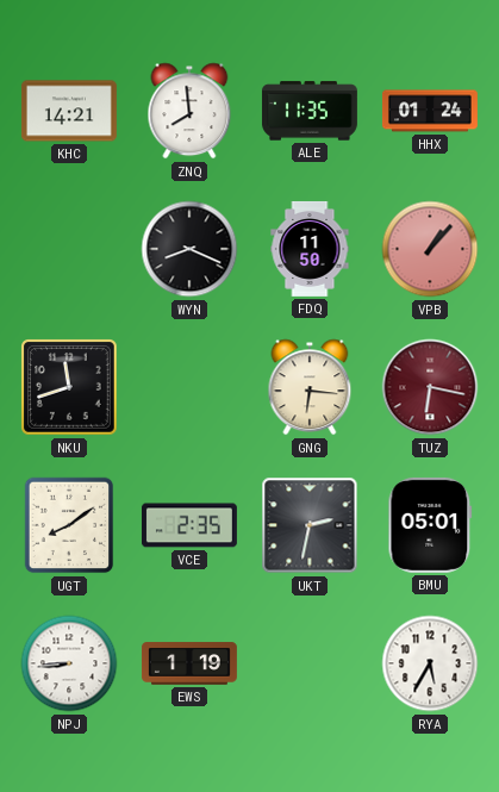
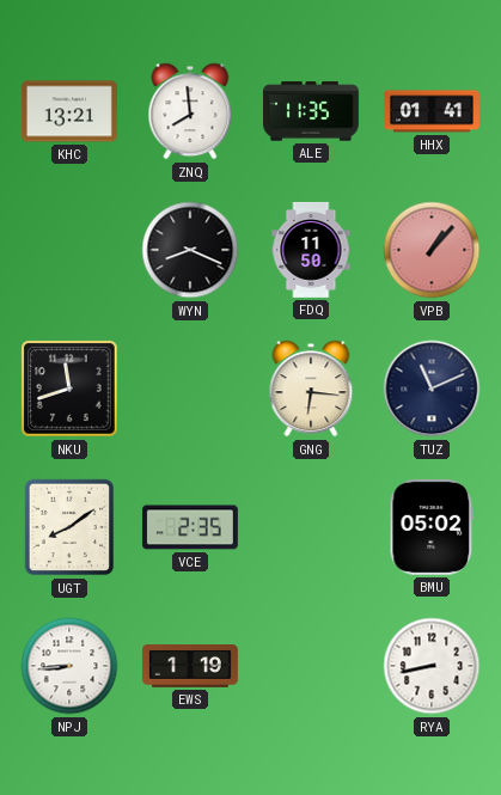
KHC: 14:21 -> 13:21 (69, 111)
HHX: 01:24 -> 01:41 (432, 111)
TUZ: 6:17 -> 11:11 (432, 389)
TUZ dial: burgundy -> navy (432, 389)
UKT: 2:32 -> none (310, 525)
BMU: 05:01 -> 05:02 (432, 527)
RYA: 5:35 -> 8:43 (432, 666)
